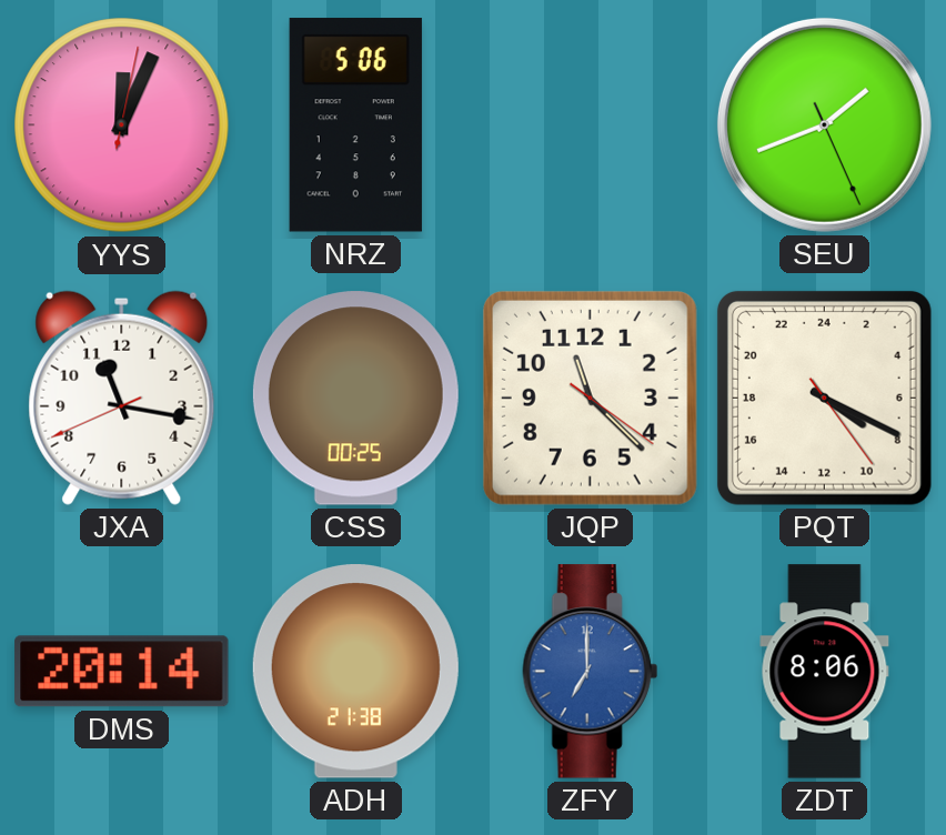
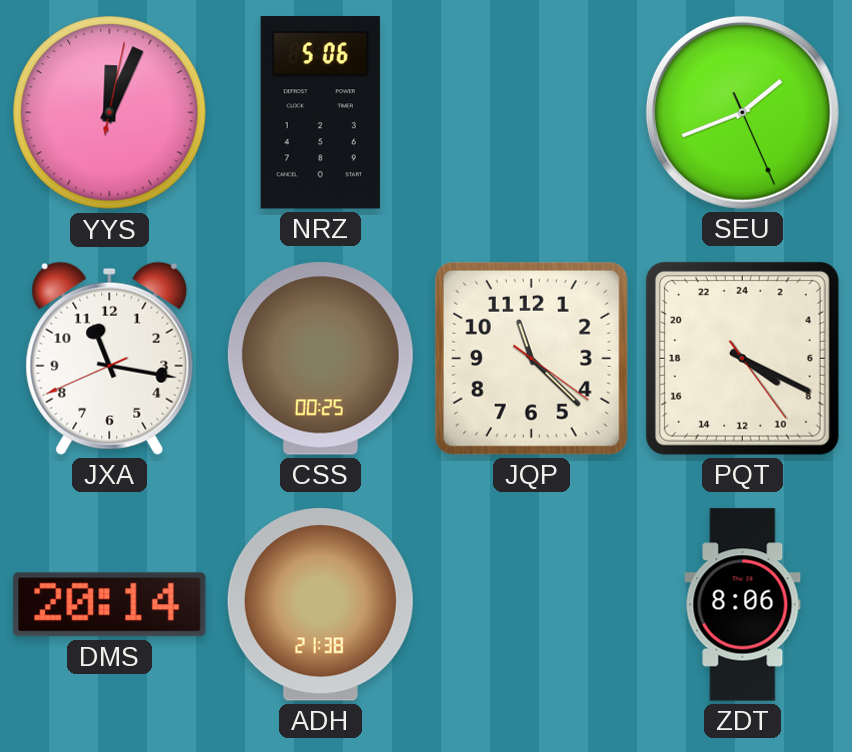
ZFY: 7:00 -> none (590, 672)
